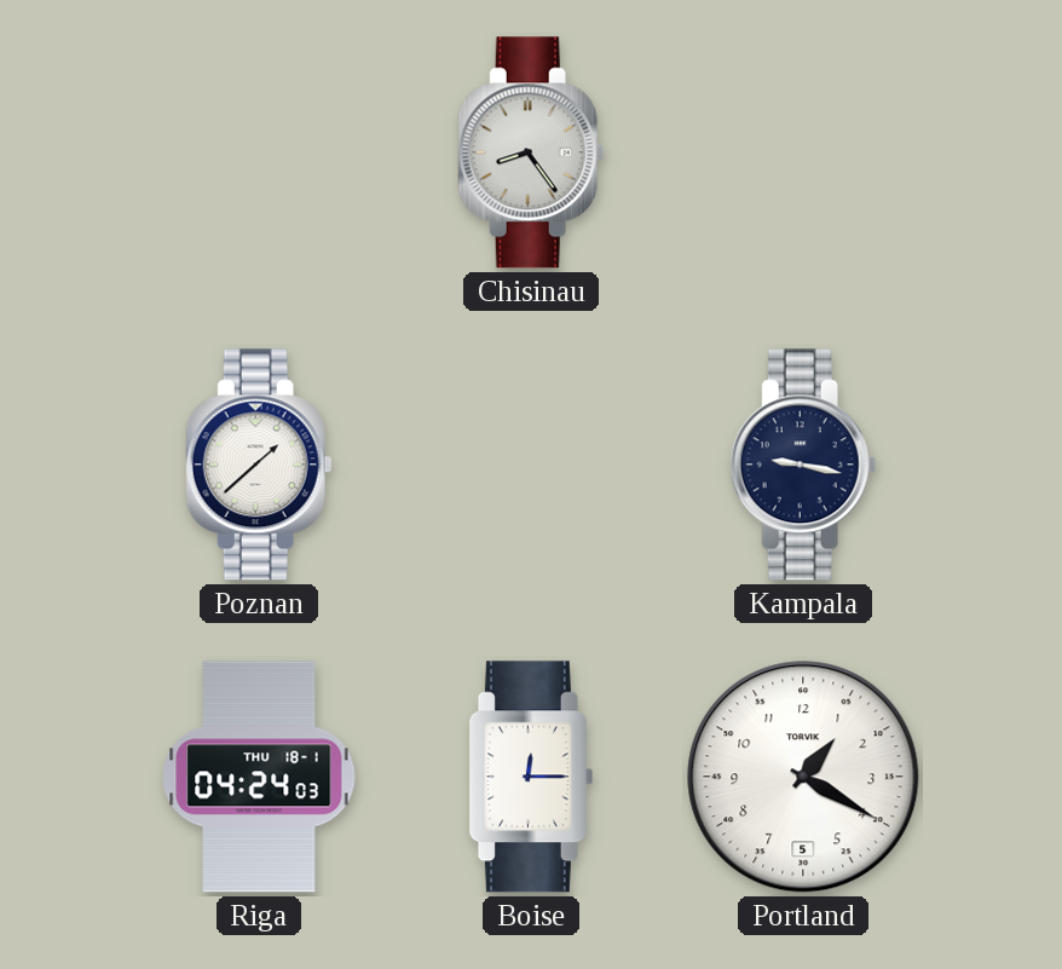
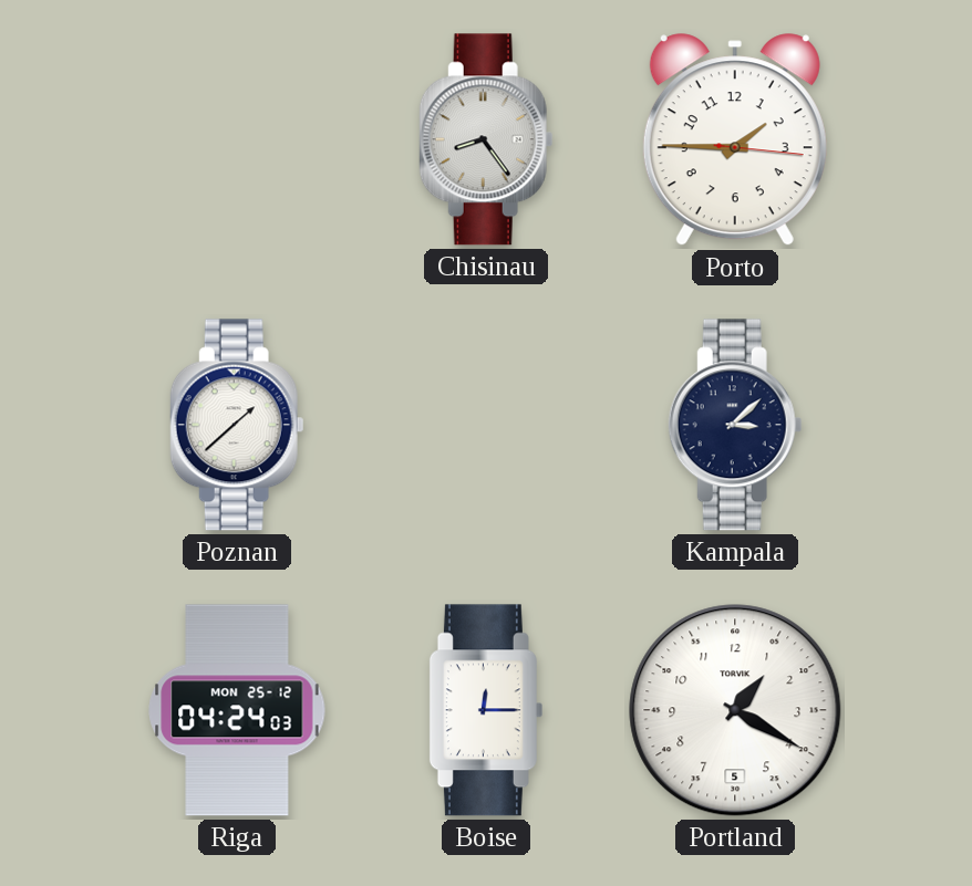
Porto: none -> 1:45 (735, 140)
Kampala: 9:17 -> 3:08 (735, 425)
Riga date: THU 18-1 -> MON 25-12 (237, 710)
